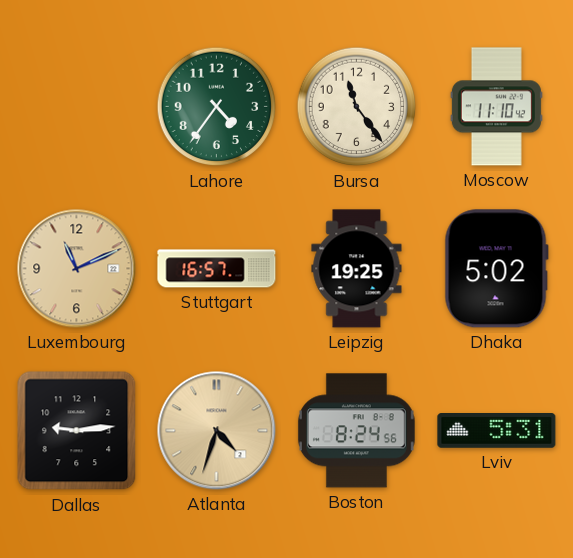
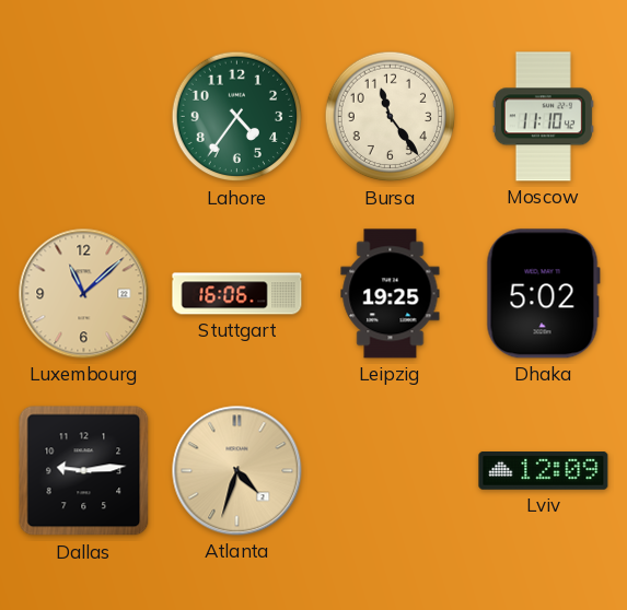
Luxembourg: 11:11 -> 11:08 (84, 294)
Stuttgart: 16:57 -> 16:06 (237, 294)
Boston: 8:24 -> none (356, 431)
Lviv: 5:31 -> 12:09 (544, 471)
